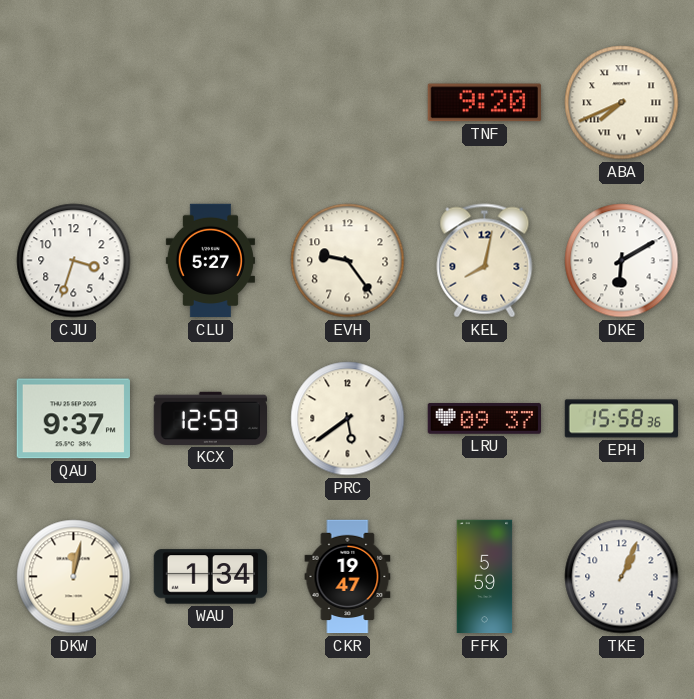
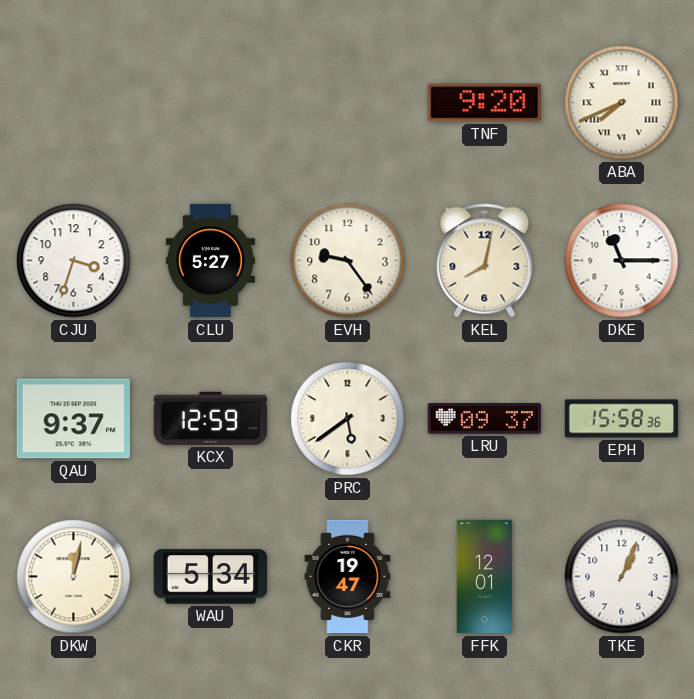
DKE: 6:10 -> 11:15 (622, 261)
WAU: 1:34 -> 5:34 (211, 577)
FFK: 5:59 -> 12:01 (485, 577)
